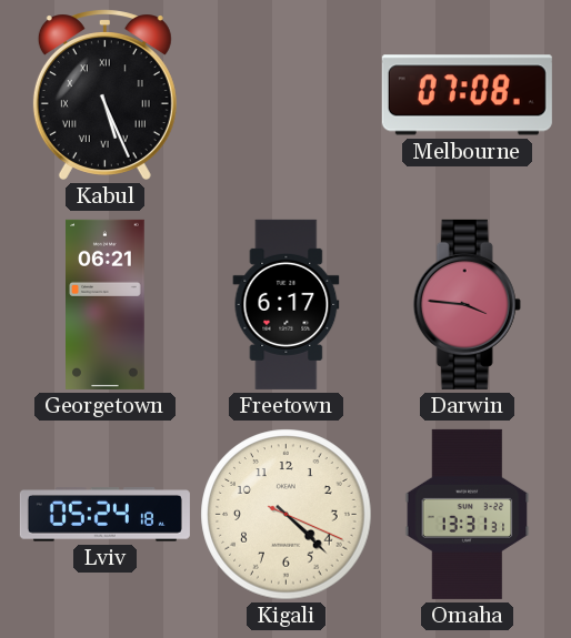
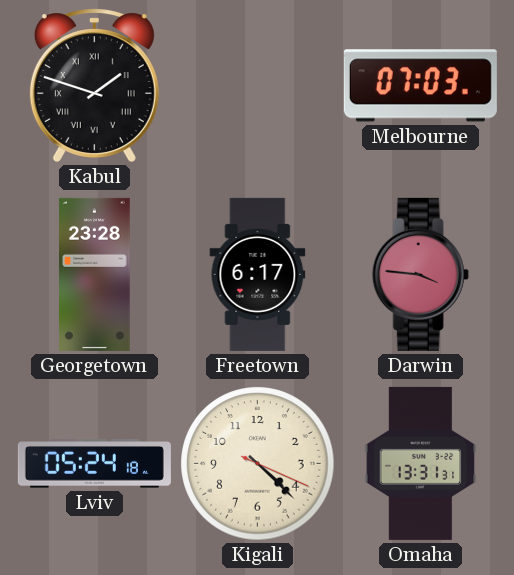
Kabul: 5:26 -> 1:48 (94, 85)
Melbourne: 07:08 -> 07:03 (420, 86)
Georgetown: 06:21 -> 23:28 (95, 274)
